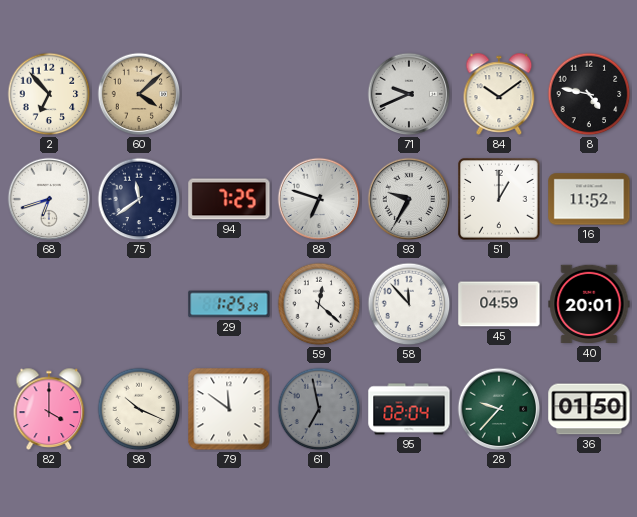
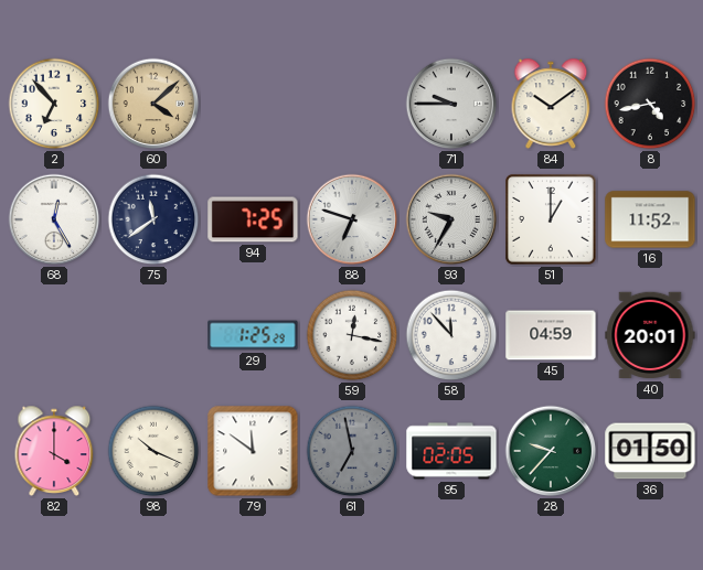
71: 9:41 -> 9:45 (451, 104)
8: 4:47 -> 4:43 (650, 104)
68: 6:42 -> 12:25 (54, 219)
59: 12:22 -> 12:17 (352, 335)
95: 02:04 -> 02:05 (451, 451)
